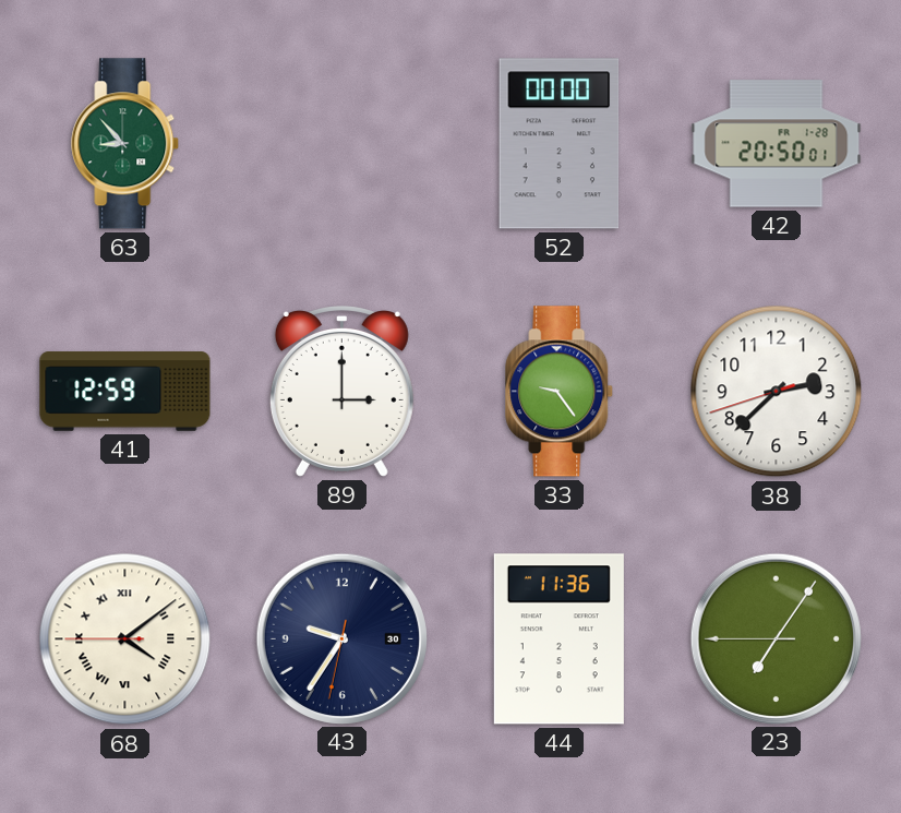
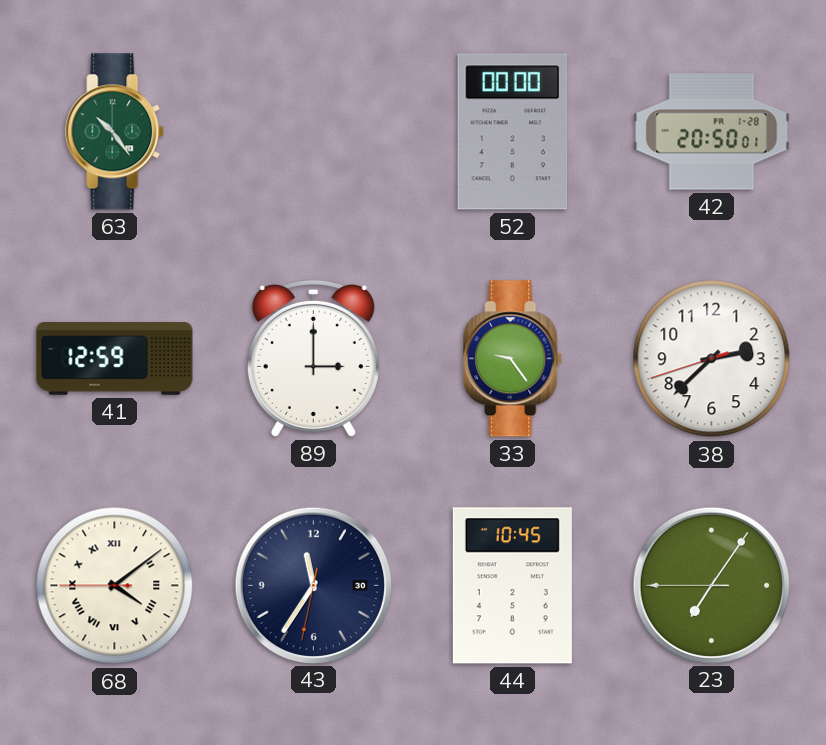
63: 8:53 -> 10:24 (115, 132)
43: 9:35 -> 11:35 (313, 585)
44: 11:36 -> 10:45 (512, 586)
